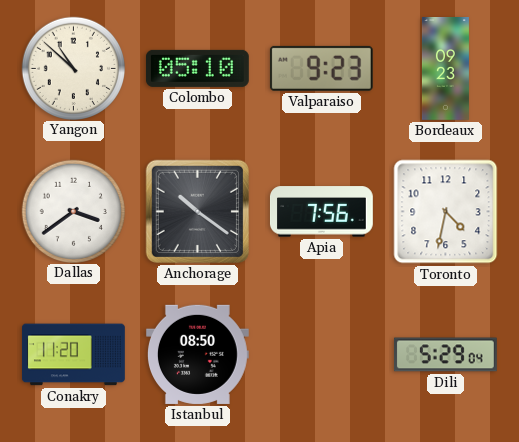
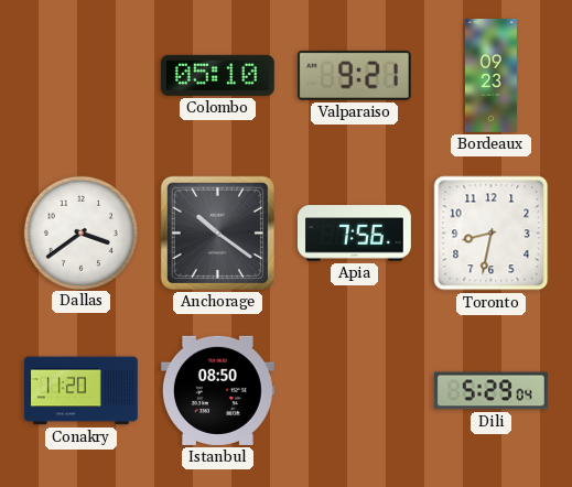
Yangon: 10:52 -> none (73, 68)
Valparaiso: 9:23 -> 9:21 (354, 75)
Toronto: 4:32 -> 8:32 (492, 234)
